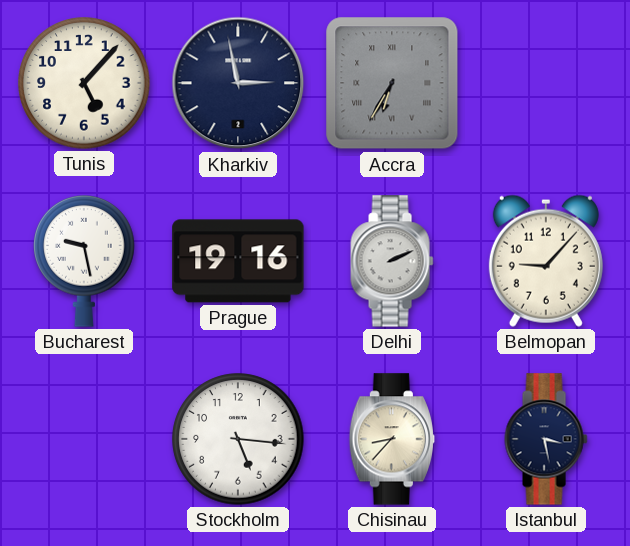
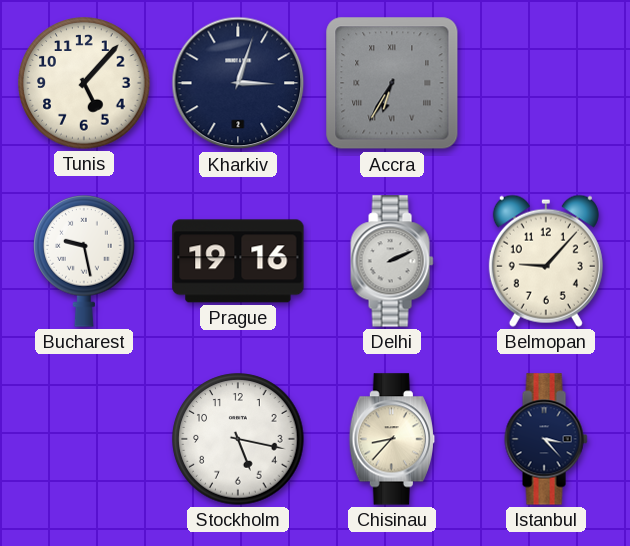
Kharkiv: 2:58 -> 3:03 (238, 83)
Stockholm: 5:16 -> 5:17 (238, 439)
Istanbul: 3:28 -> 3:23 (546, 439)
